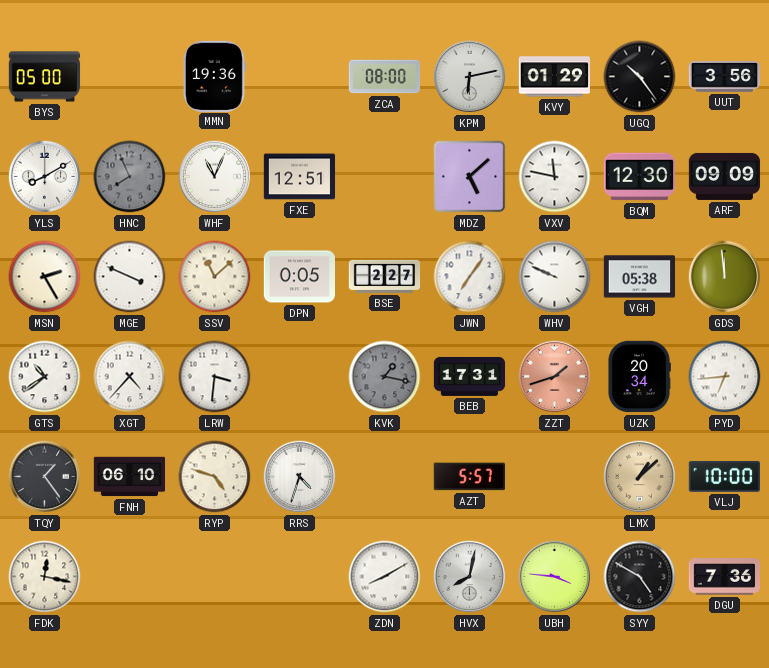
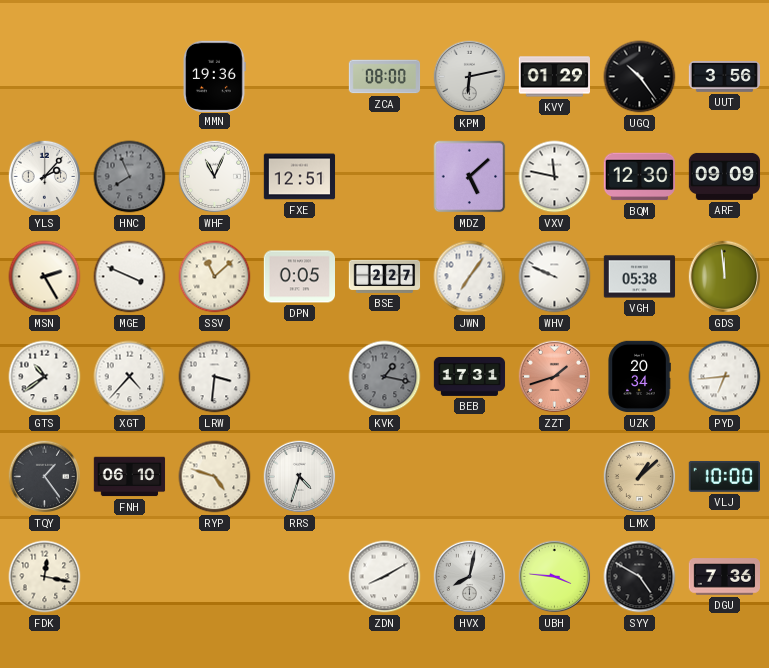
BYS: 05:00 -> none (45, 77)
YLS: 8:10 -> 2:07 (45, 177)
AZT: 5:57 -> none (469, 477)
